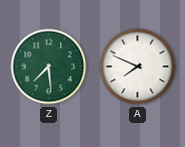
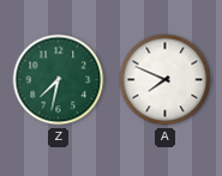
Z: 7:29 -> 7:32 (59, 80)
